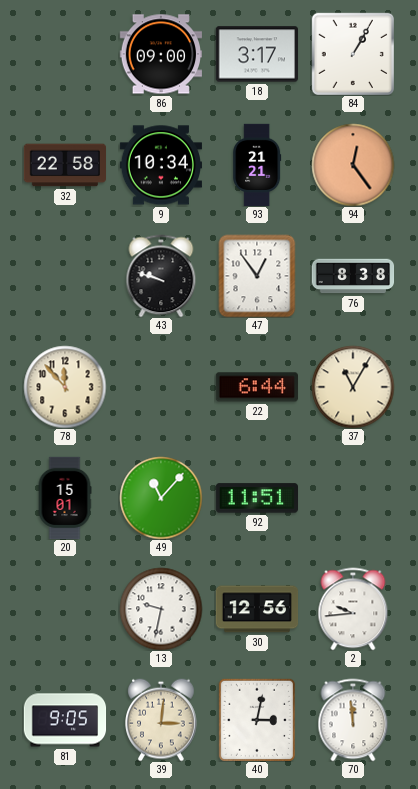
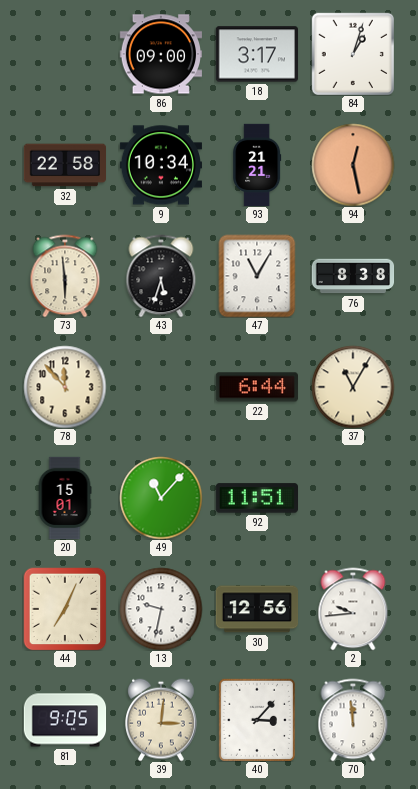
84: 1:05 -> 1:03 (353, 54)
94: 12:24 -> 12:28 (353, 165)
73: none -> 5:59 (65, 276)
43: 9:48 -> 5:33 (161, 276)
47: 12:54 -> 11:05 (257, 276)
44: none -> 7:04 (65, 609)
40: 3:02 -> 3:07 (257, 720)
